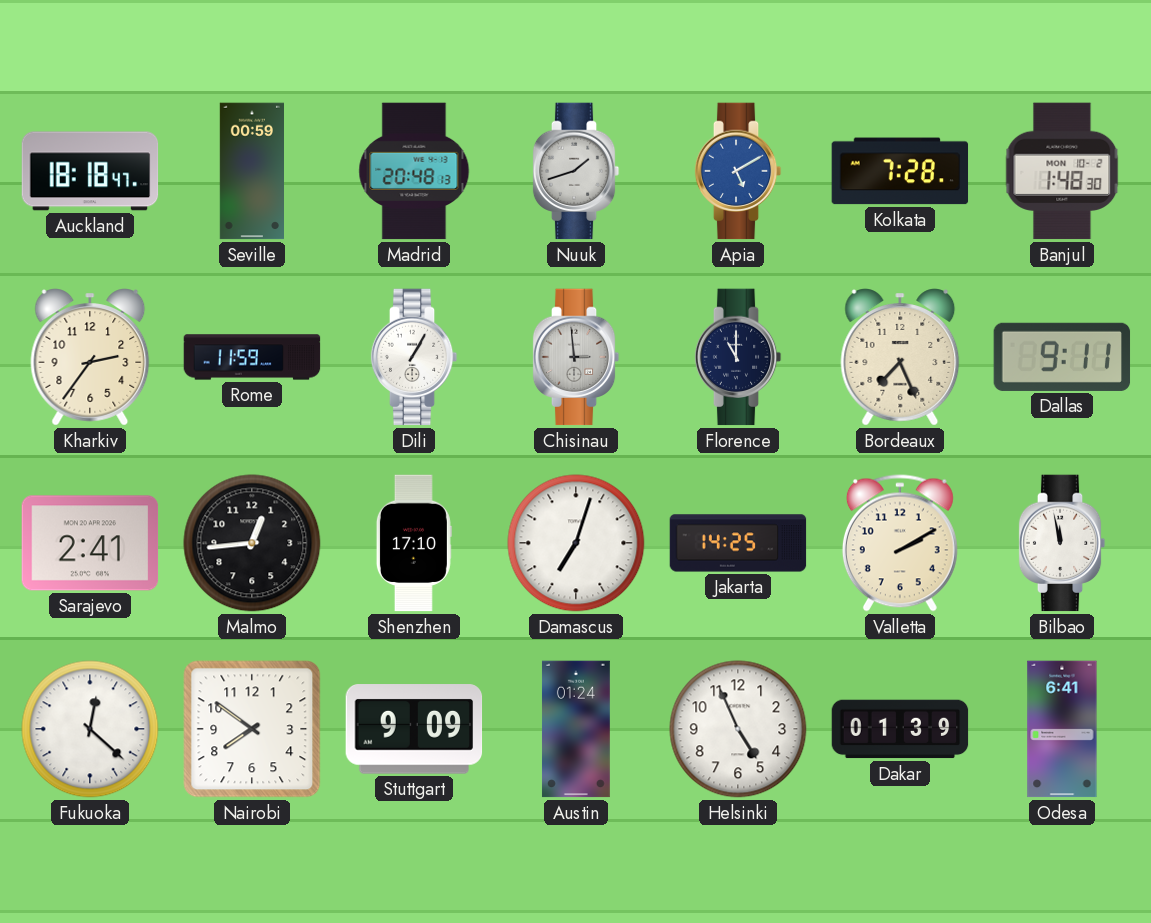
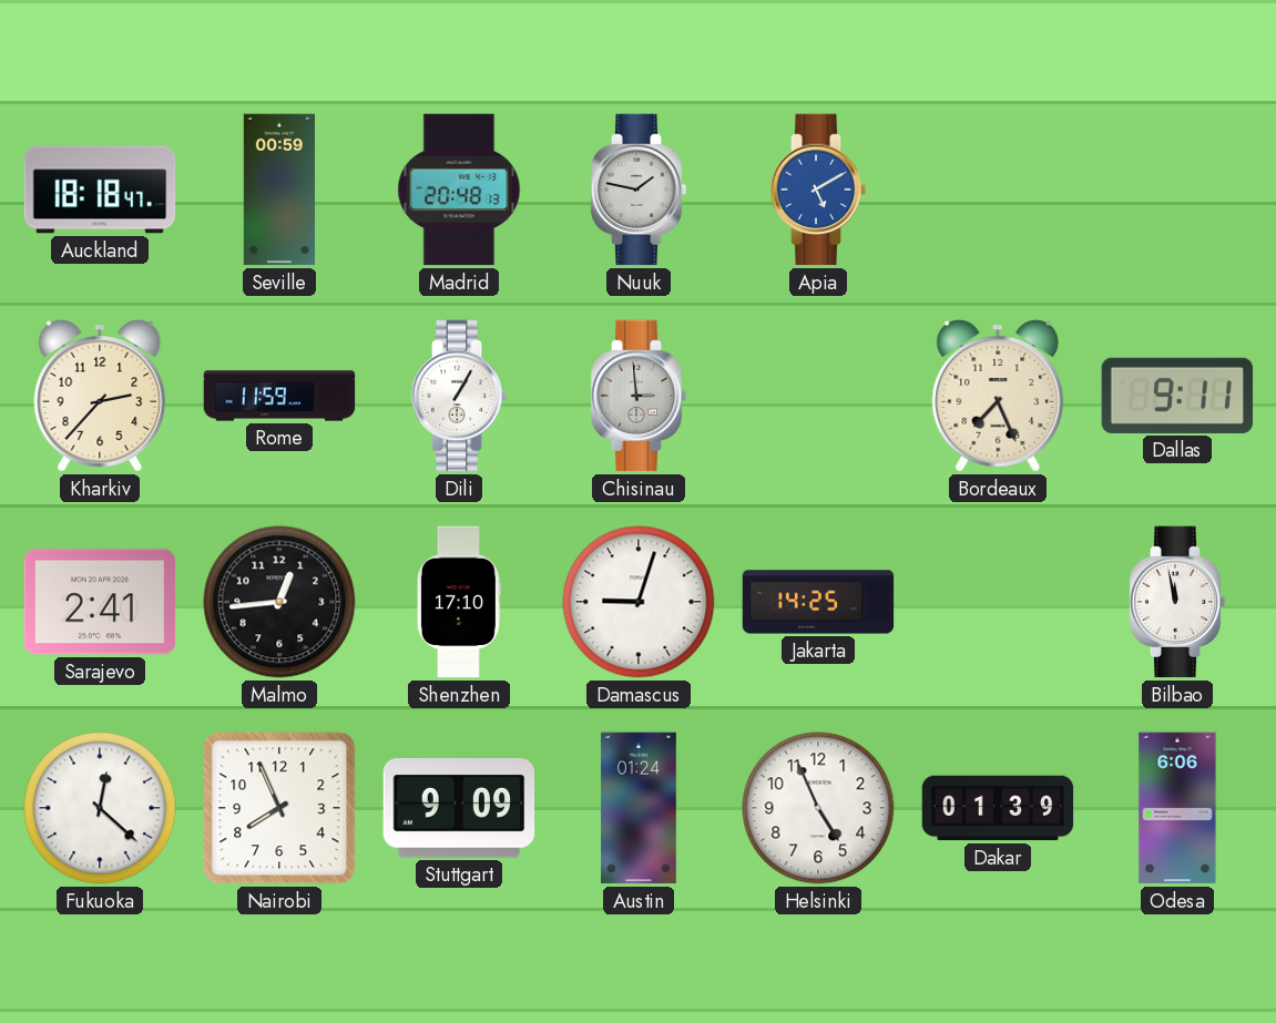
Nuuk: 1:42 -> 1:47 (639, 190)
Kolkata: 7:28 -> none (900, 171)
Banjul: 1:48 -> none (1062, 171)
Kharkiv: 2:36 -> 2:37 (100, 396)
Florence: 11:00 -> none (738, 357)
Damascus: 7:03 -> 9:03 (639, 602)
Valletta: 2:10 -> none (900, 543)
Nairobi: 7:51 -> 7:56 (279, 808)
Odesa: 6:41 -> 6:06 (1177, 808)
